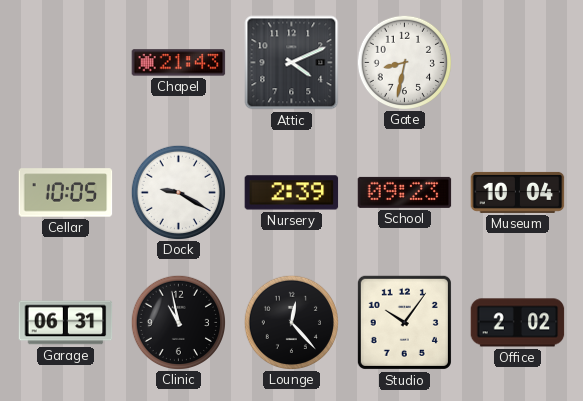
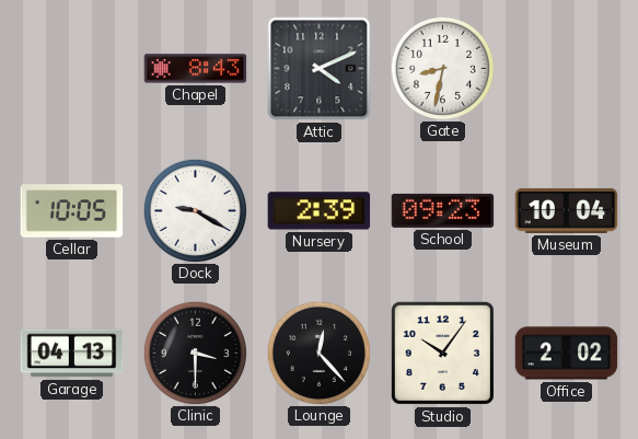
Chapel: 21:43 -> 8:43 (196, 69)
Garage: 06:31 -> 04:13 (72, 354)
Clinic: 10:58 -> 3:30 (195, 353)
